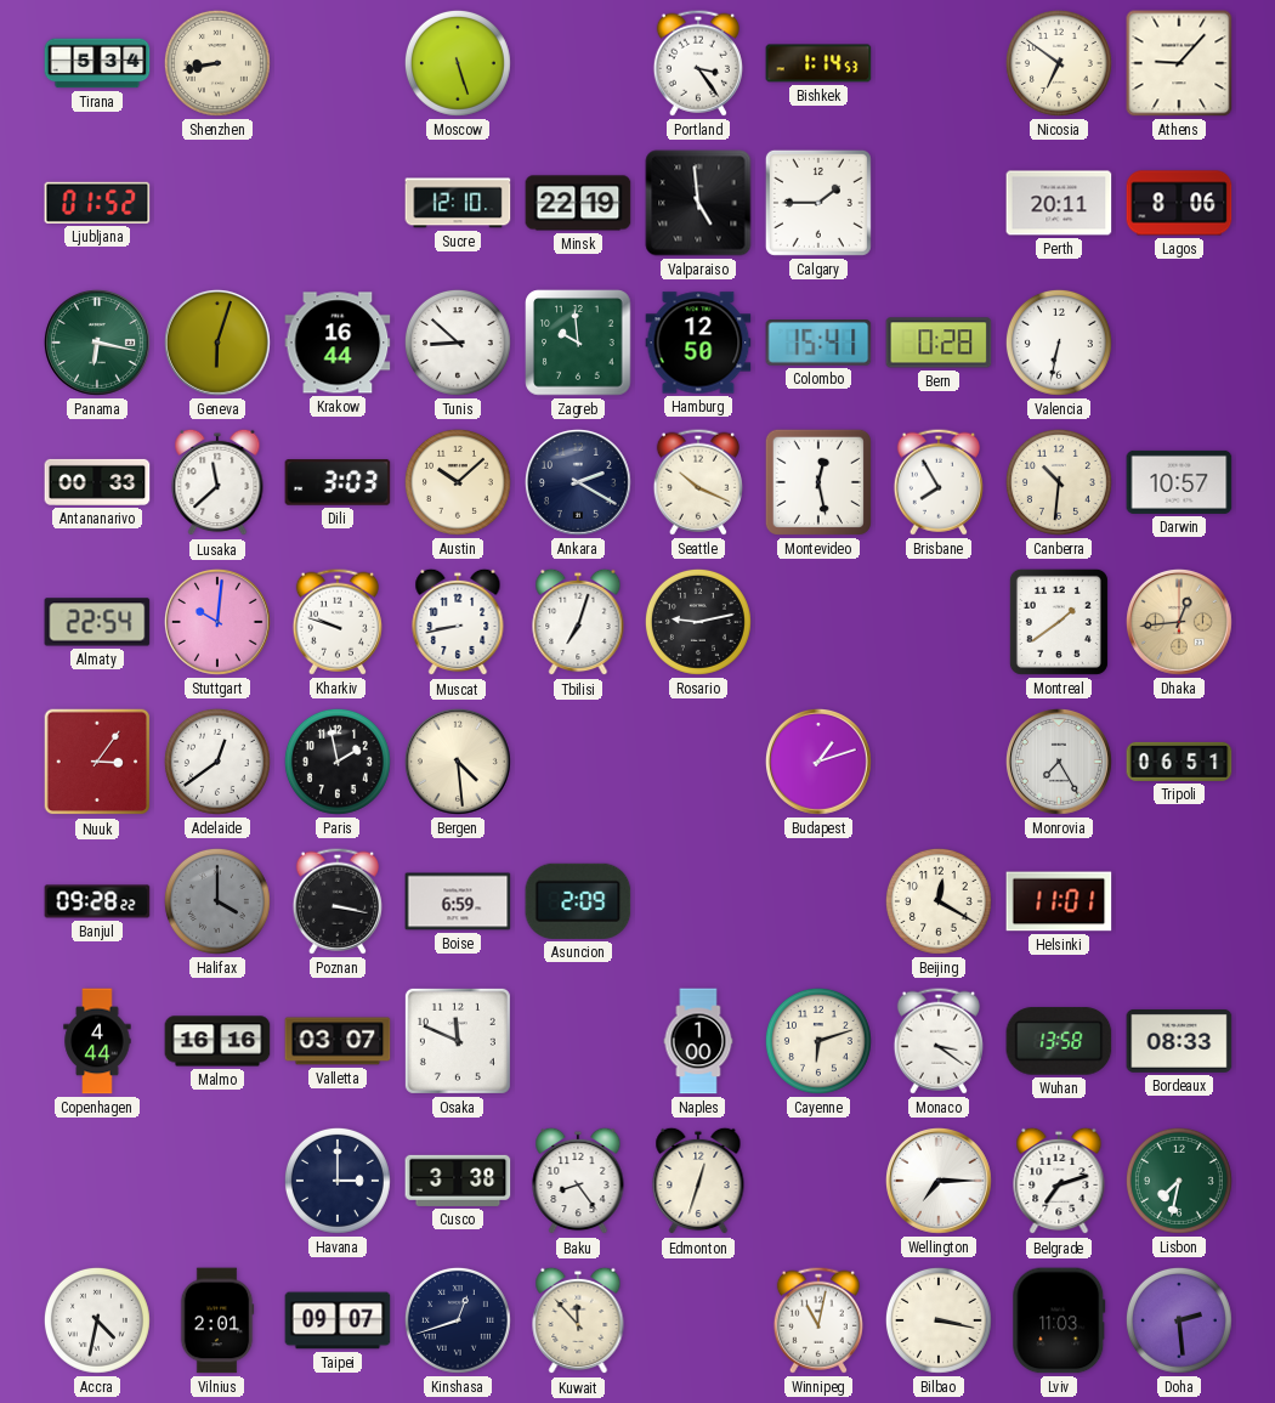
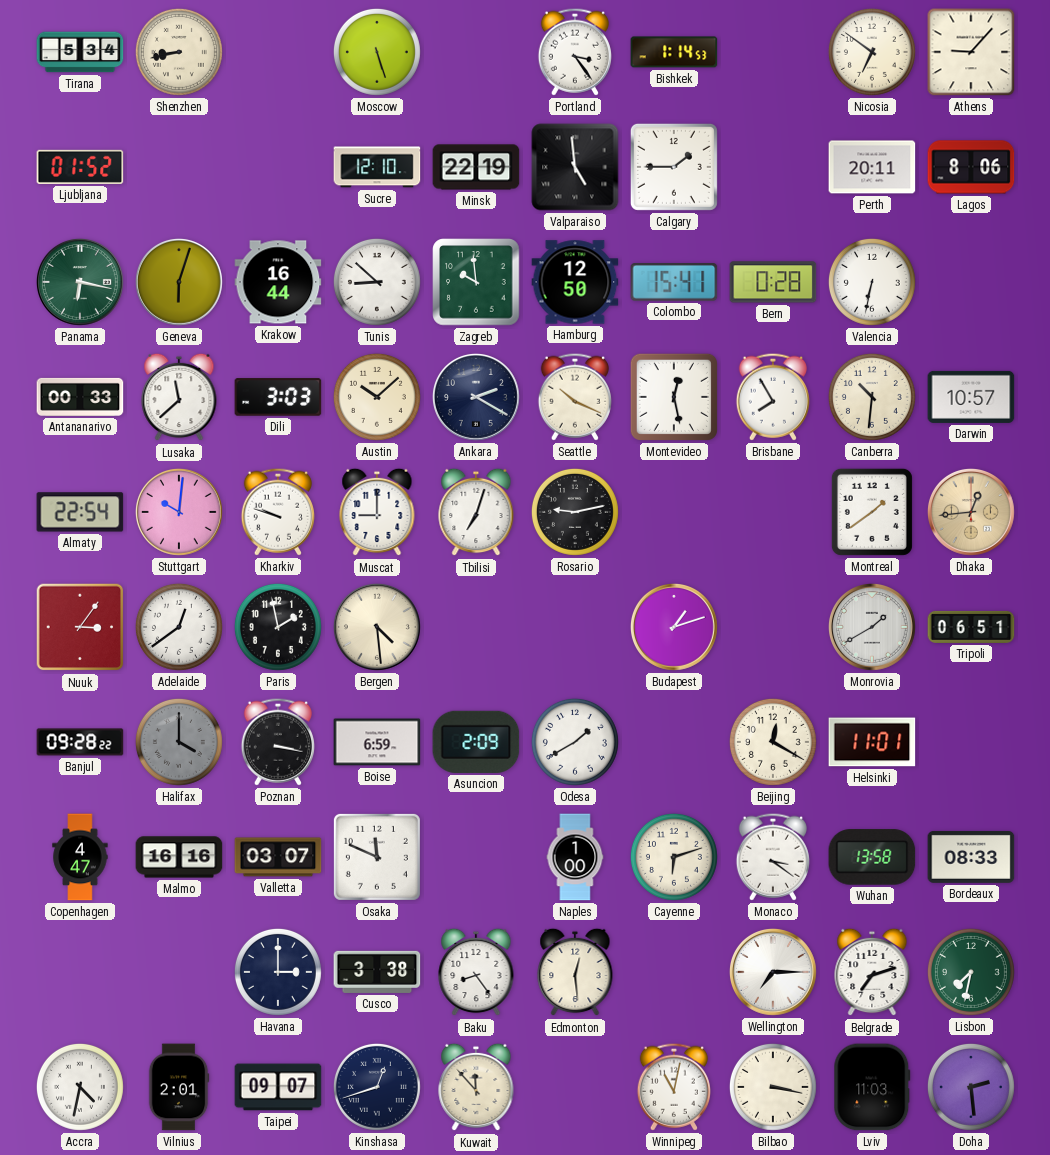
Muscat: 8:43 -> 9:00 (377, 512)
Monrovia: 7:25 -> 1:40 (872, 627)
Odesa: none -> 1:40 (575, 742)
Copenhagen: 4:44 -> 4:47 (80, 857)
Edmonton: 12:33 -> 12:29 (575, 972)
